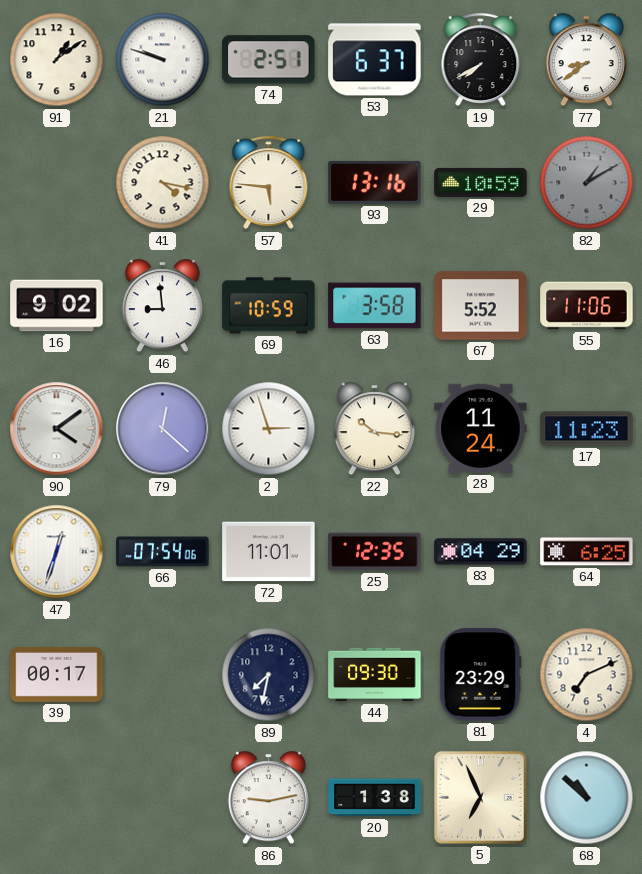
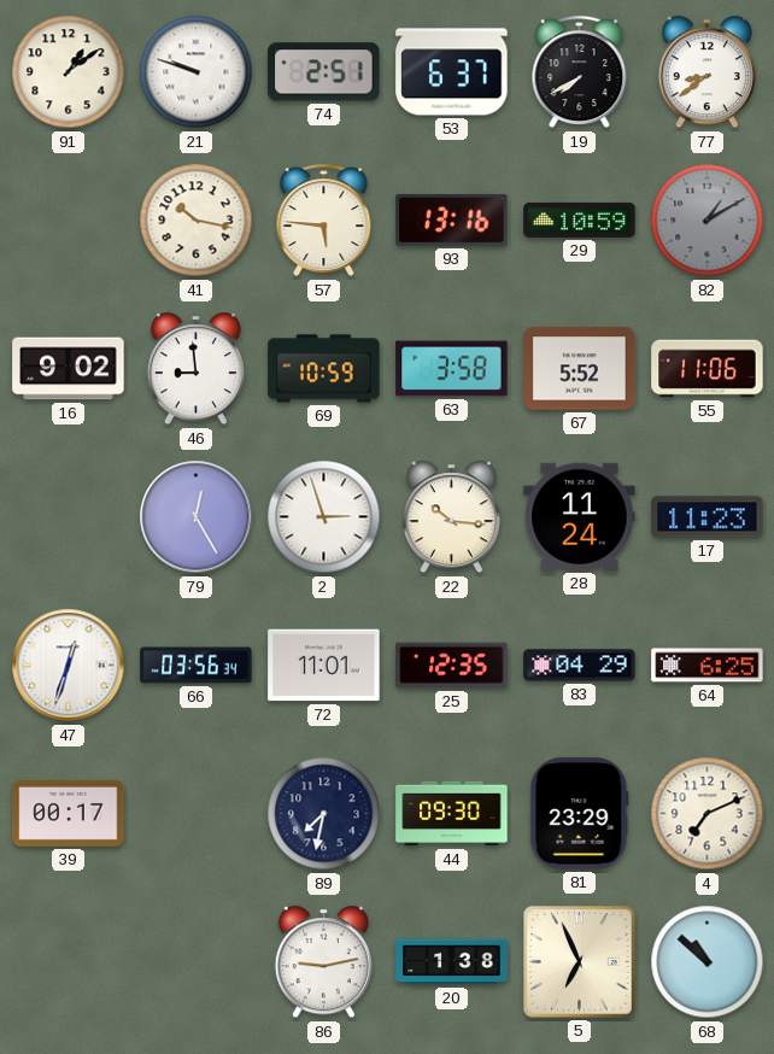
41: 4:17 -> 10:17 (197, 221)
90: 4:09 -> none (57, 429)
79: 12:22 -> 12:25 (197, 517)
66: 07:54 -> 03:56 (197, 666)
